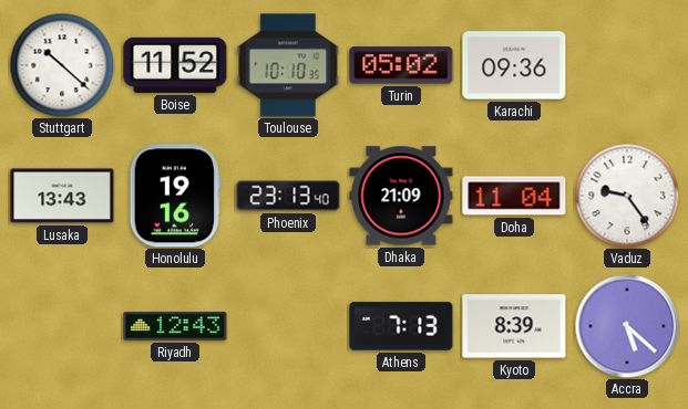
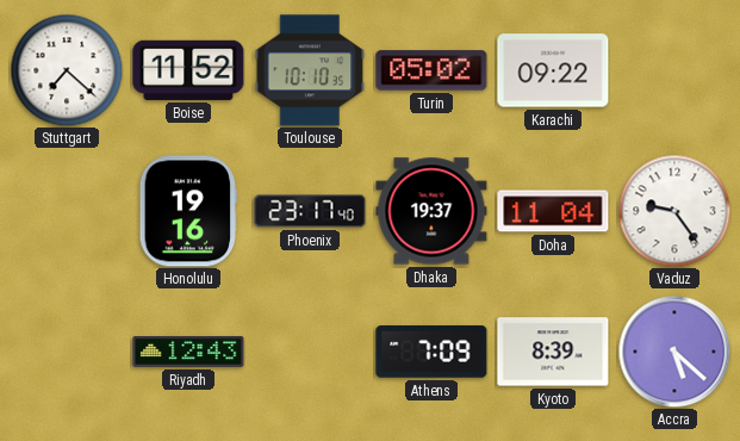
Stuttgart: 10:22 -> 7:22 (67, 70)
Karachi: 09:36 -> 09:22 (553, 70)
Lusaka: 13:43 -> none (62, 196)
Phoenix: 23:13 -> 23:17 (310, 211)
Dhaka: 21:09 -> 19:37 (431, 211)
Athens: 7:13 -> 7:09 (431, 352)
